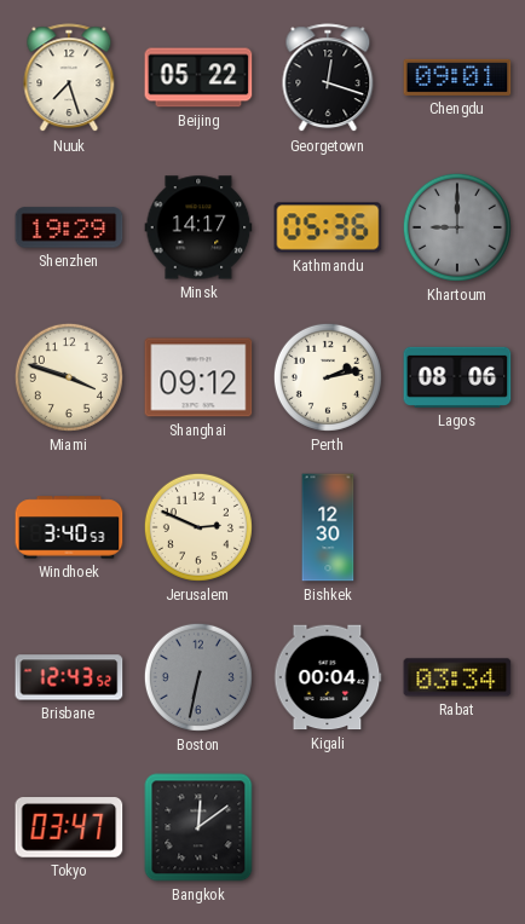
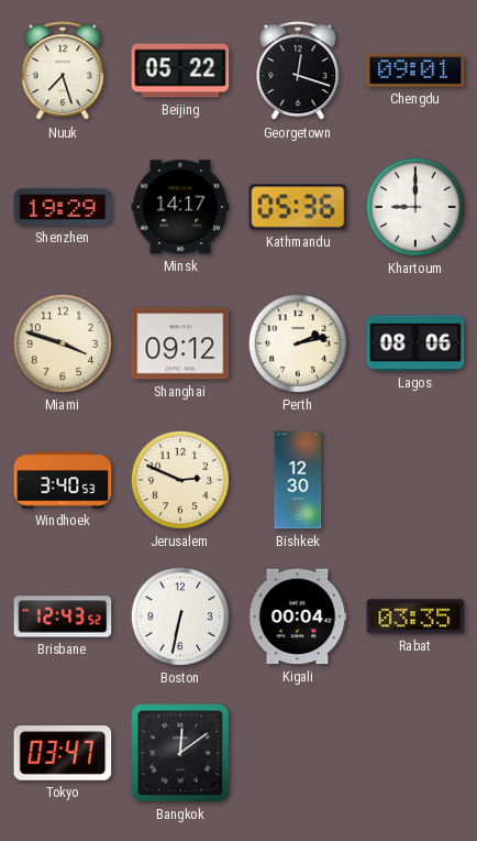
Khartoum dial: grey -> white (415, 207)
Boston dial: grey -> white (180, 616)
Rabat: 03:34 -> 03:35 (415, 616)
